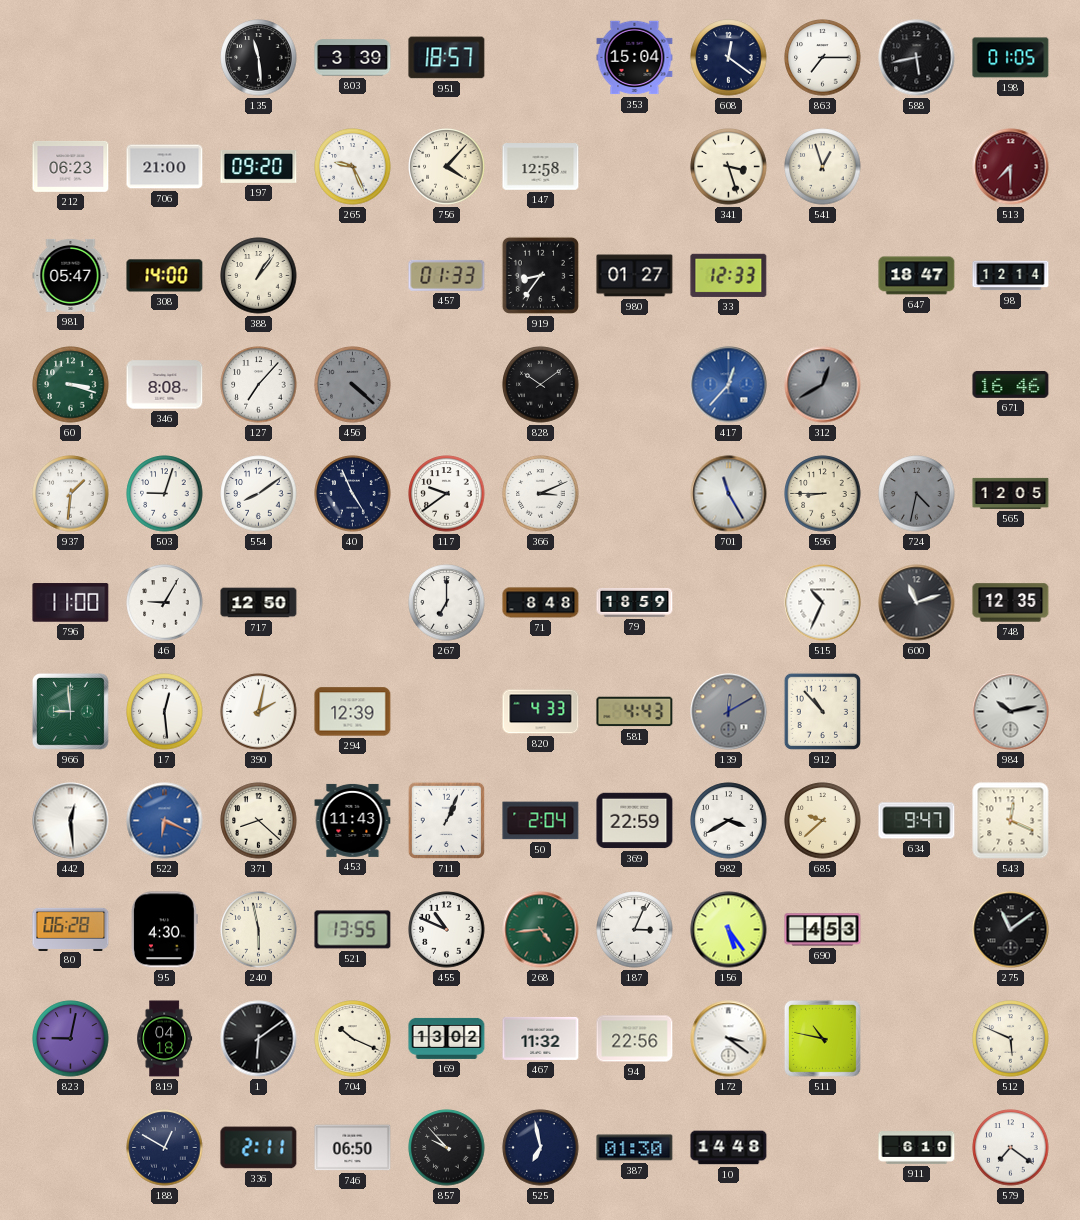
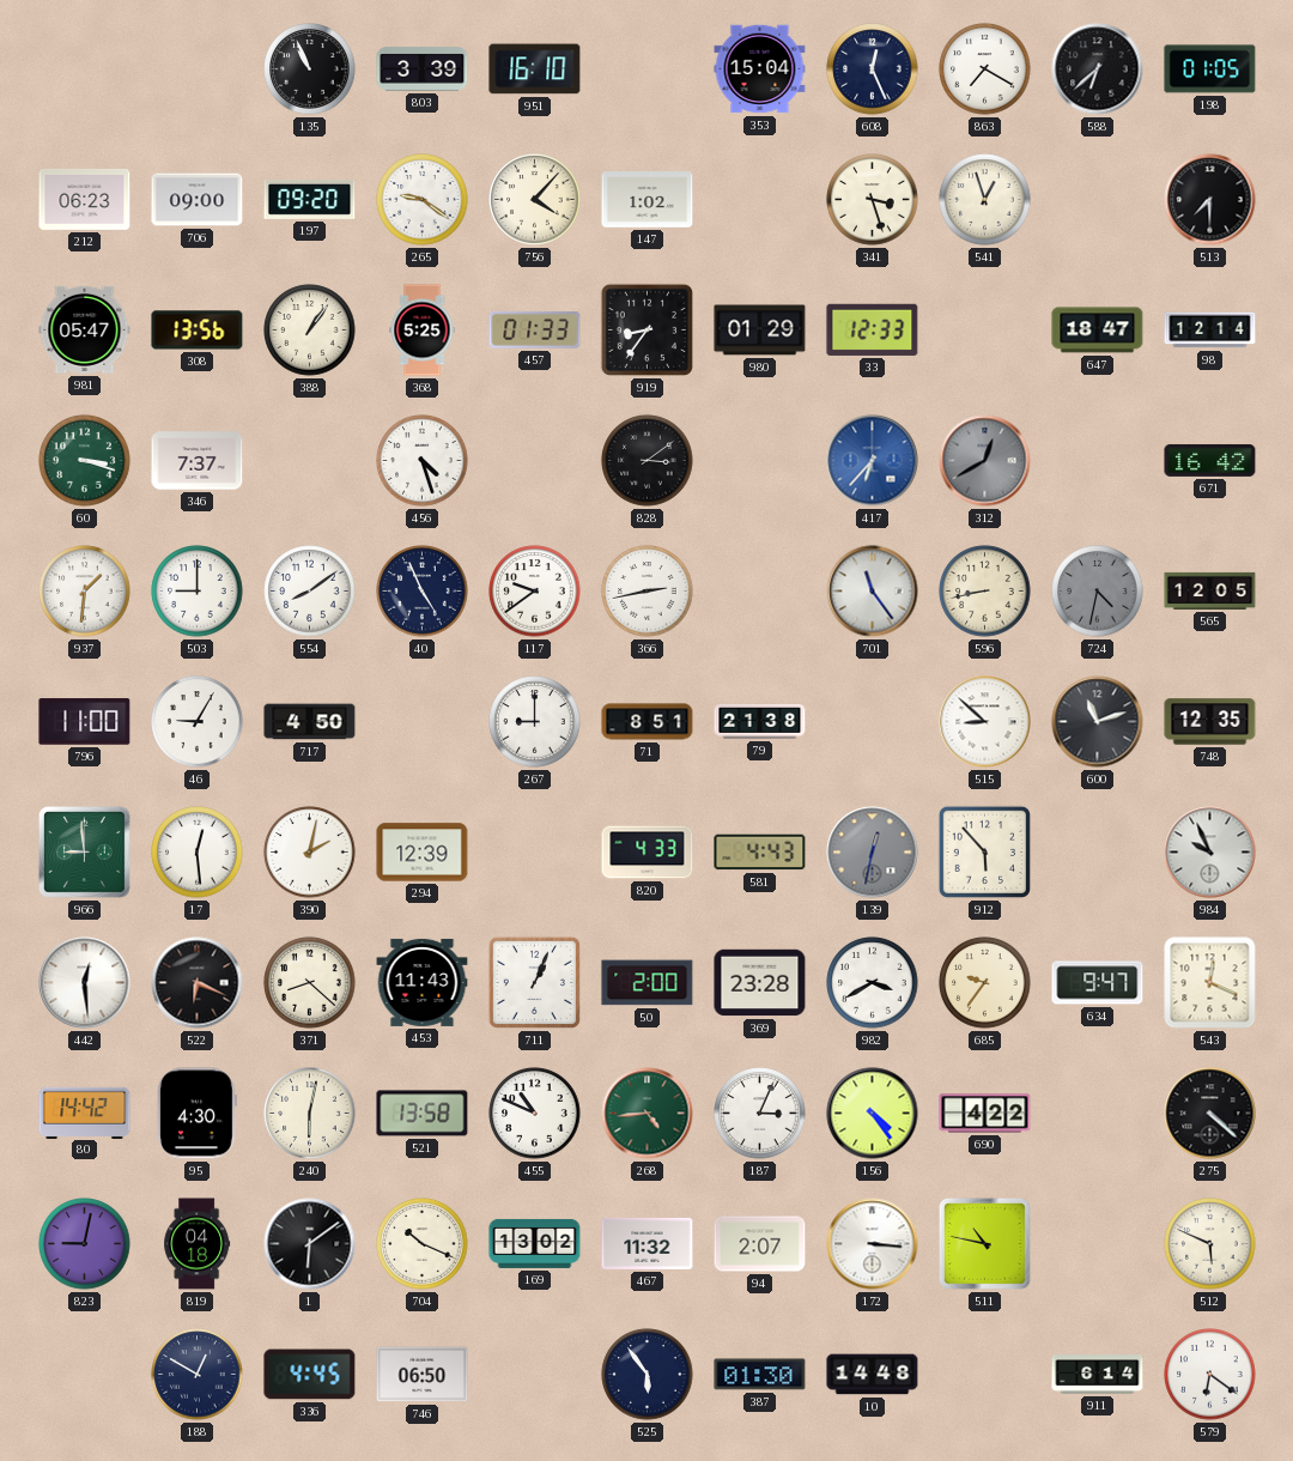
135: 11:29 -> 10:56 (310, 69)
951: 18:57 -> 16:10 (535, 69)
608: 12:21 -> 12:26 (873, 69)
863: 7:15 -> 7:20 (985, 69)
588: 5:43 -> 6:38 (1098, 69)
706: 21:00 -> 09:00 (198, 200)
265: 9:26 -> 9:21 (423, 200)
147: 12:58 -> 1:02 (648, 200)
513 dial: burgundy -> black (1210, 200)
308: 14:00 -> 13:56 (198, 331)
368: none -> 5:25 (423, 331)
980: 01:27 -> 01:29 (760, 331)
346: 8:08 -> 7:37 (198, 461)
127: 7:07 -> none (259, 385)
456: 4:22 -> 4:27 (423, 461)
456 dial: grey -> white (423, 461)
828: 10:09 -> 3:09 (648, 461)
417: 12:37 -> 6:37 (873, 461)
671: 16:46 -> 16:42 (1210, 460)
503: 9:03 -> 9:00 (198, 592)
366: 3:11 -> 2:43 (648, 592)
701: 11:25 -> 11:24 (873, 592)
596: 8:45 -> 8:43 (985, 592)
717: 12:50 -> 4:50 (310, 722)
267: 7:00 -> 9:00 (535, 722)
71: 8:48 -> 8:51 (648, 722)
79: 18:59 -> 21:38 (760, 721)
515: 10:34 -> 8:52 (985, 722)
139: 12:10 -> 12:32 (873, 853)
912: 10:53 -> 5:53 (984, 851)
984: 10:13 -> 9:56 (1210, 853)
522 dial: blue -> black (198, 983)
50: 2:04 -> 2:00 (648, 983)
369: 22:59 -> 23:28 (760, 983)
685: 9:38 -> 9:36 (985, 983)
80: 06:28 -> 14:42 (85, 1113)
240: 5:58 -> 6:02 (310, 1114)
521: 13:55 -> 13:58 (423, 1114)
156: 5:24 -> 4:24 (873, 1114)
690: 4:53 -> 4:22 (985, 1114)
275: 11:09 -> 4:22 (1210, 1114)
94: 22:56 -> 2:07 (760, 1244)
172: 3:21 -> 3:16 (873, 1244)
336: 2:11 -> 4:45 (310, 1375)
857: 9:53 -> none (447, 1148)
525: 6:58 -> 5:54 (648, 1375)
911: 6:10 -> 6:14 (1098, 1375)
579: 7:21 -> 6:21 (1210, 1375)
